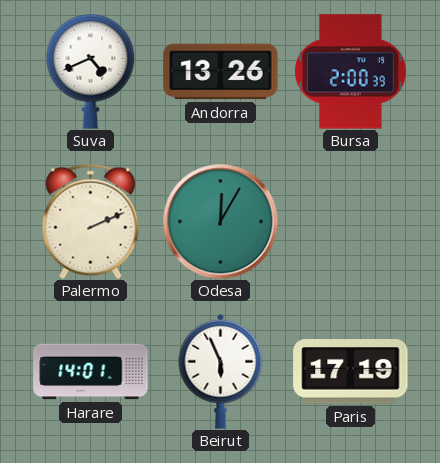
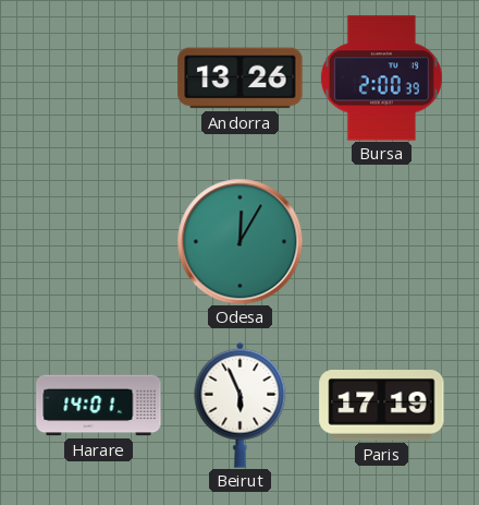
Suva: 4:41 -> none (91, 72)
Palermo: 2:11 -> none (91, 221)
